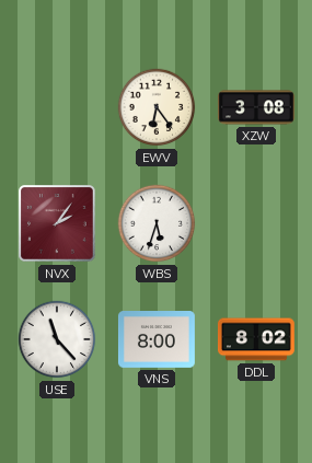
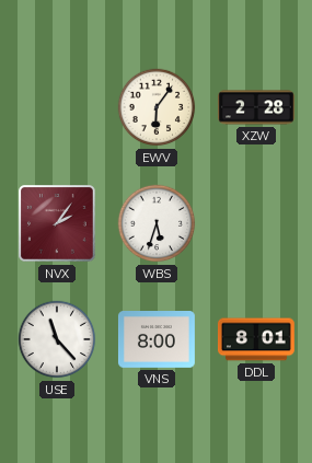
EWV: 6:24 -> 6:06 (157, 107)
XZW: 3:08 -> 2:28 (256, 107)
DDL: 8:02 -> 8:01 (256, 339)
